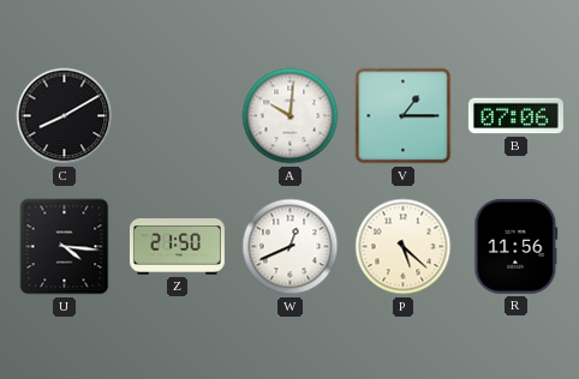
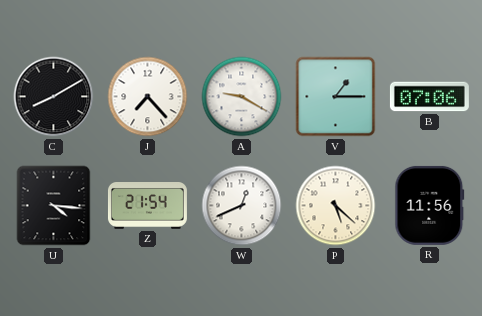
J: none -> 7:23 (148, 97)
A: 10:01 -> 9:20 (242, 97)
Z: 21:50 -> 21:54 (147, 206)
